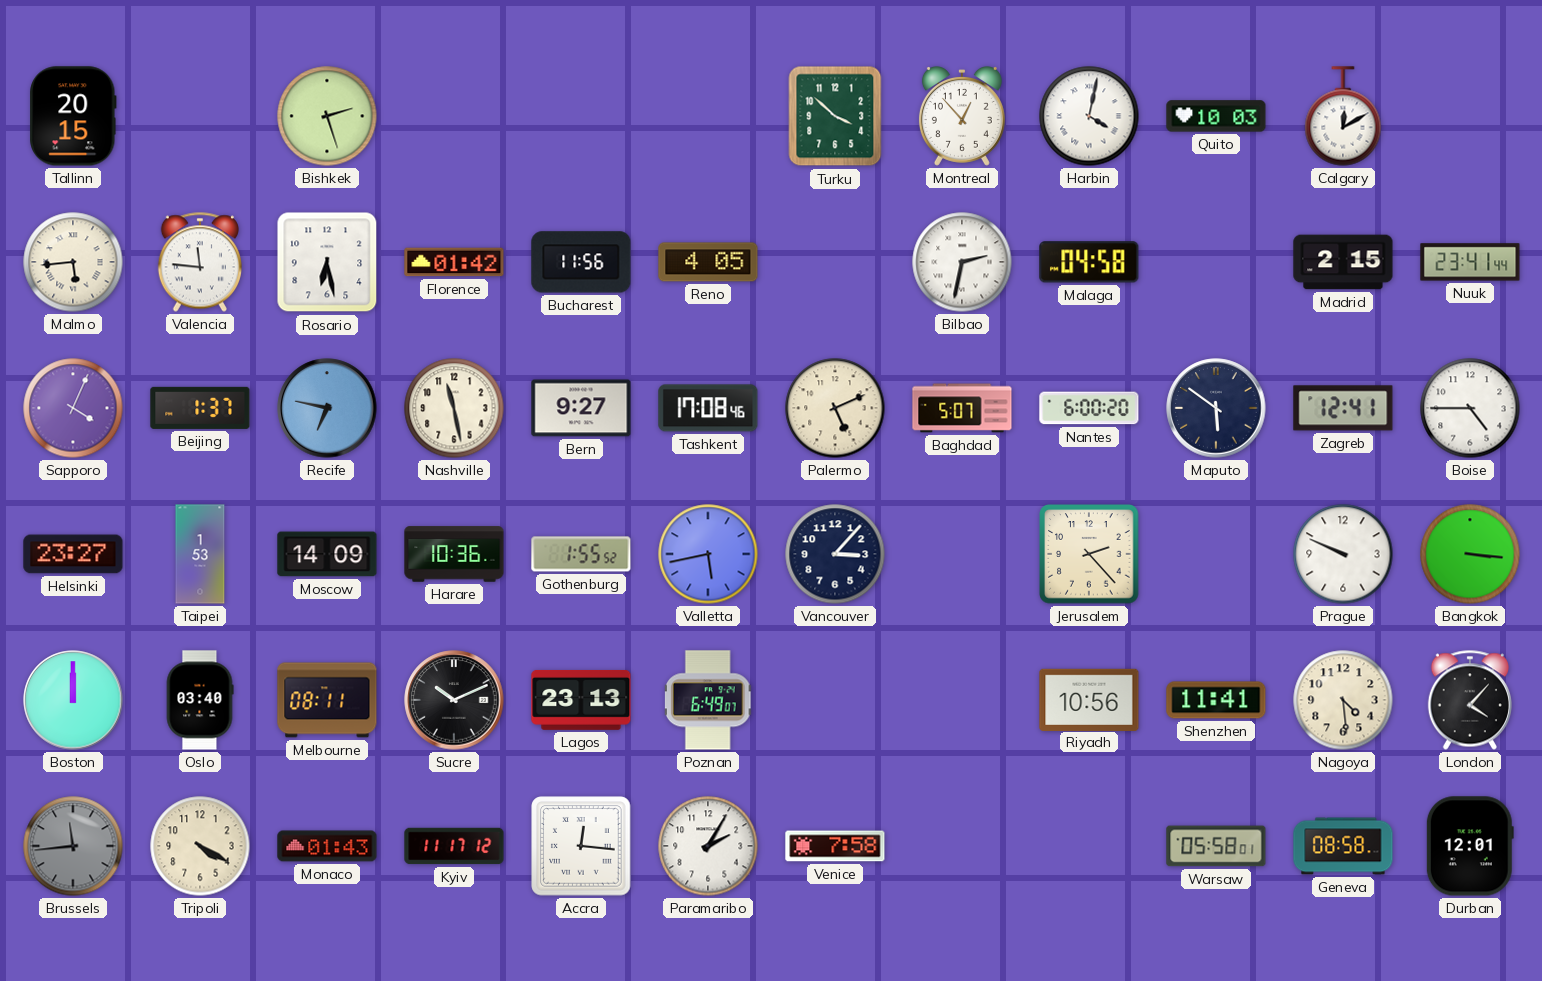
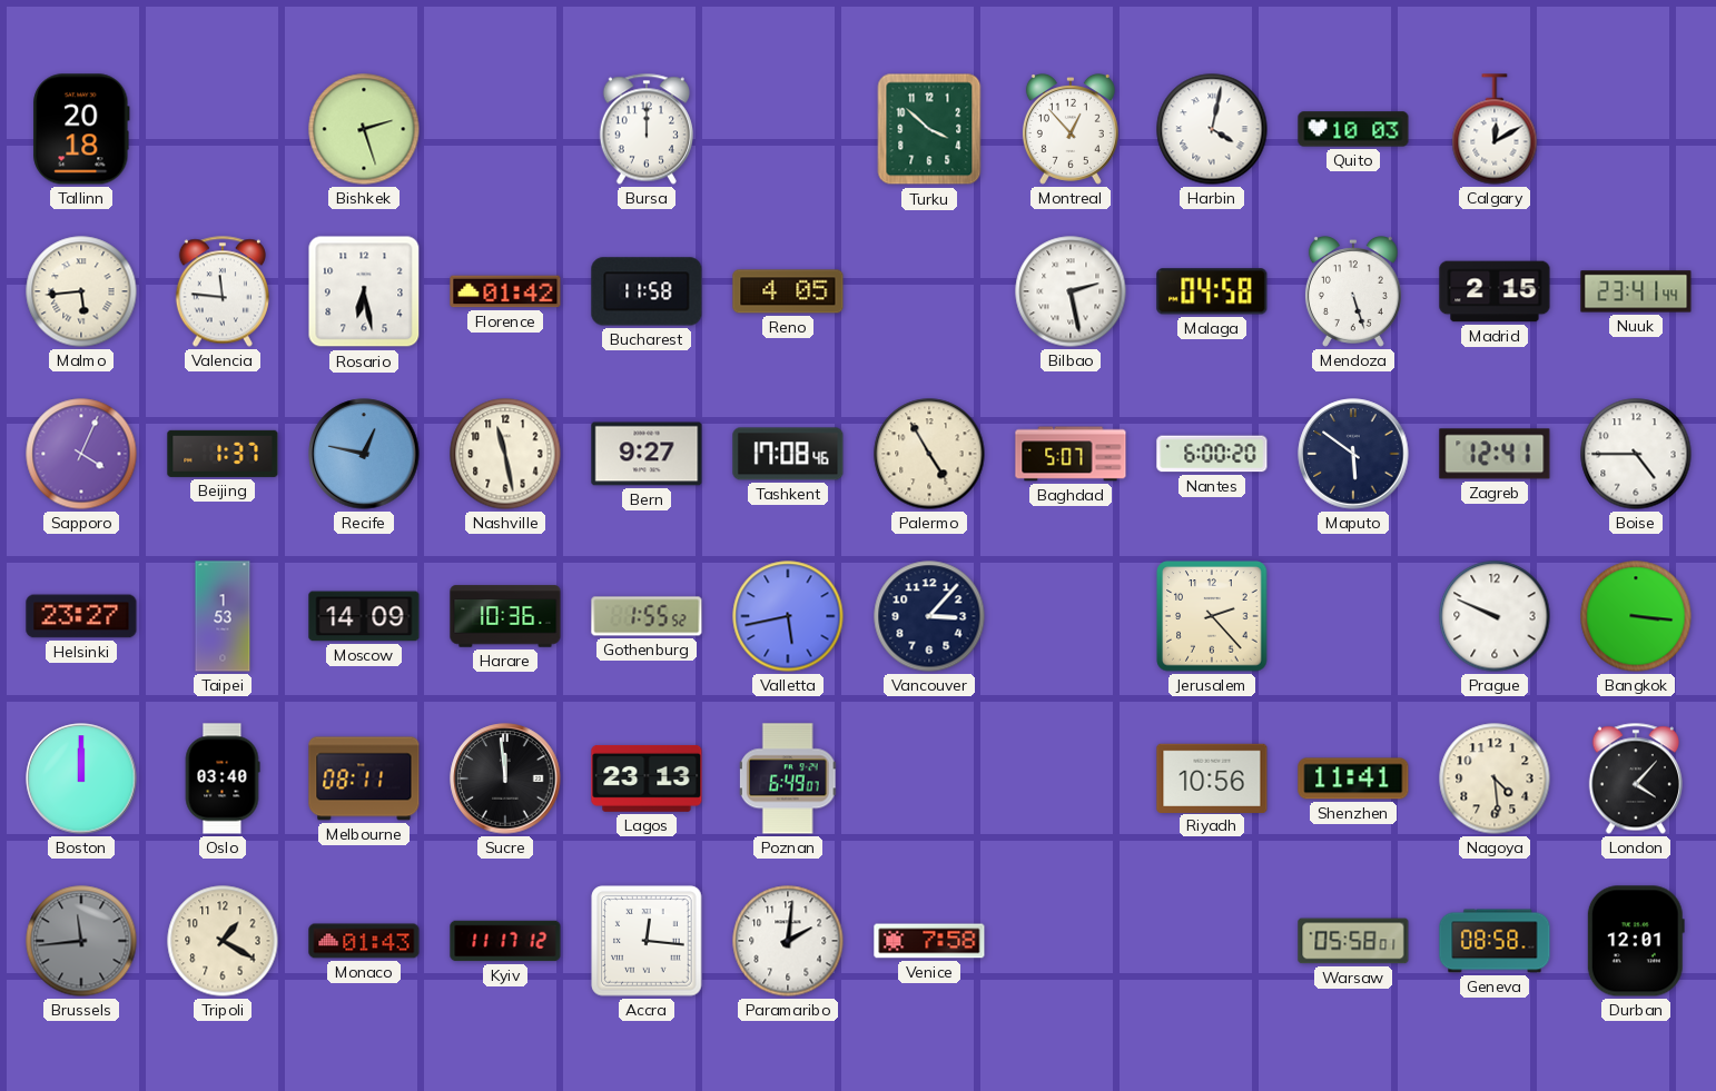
Tallinn: 20:15 -> 20:18 (81, 129)
Bursa: none -> 12:00 (647, 129)
Bucharest: 11:56 -> 11:58 (647, 291)
Bilbao: 2:32 -> 2:28 (1071, 291)
Mendoza: none -> 5:27 (1353, 292)
Recife: 6:47 -> 12:47 (364, 454)
Palermo: 5:11 -> 4:55 (929, 454)
Sucre: 10:11 -> 11:59 (505, 778)
Tripoli: 4:20 -> 1:20 (223, 941)
Paramaribo: 2:05 -> 2:01 (788, 941)
